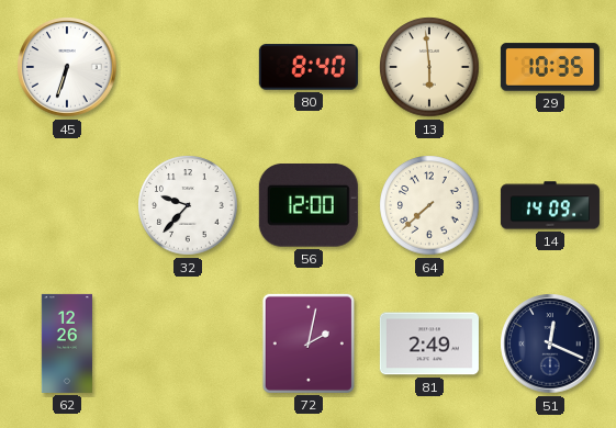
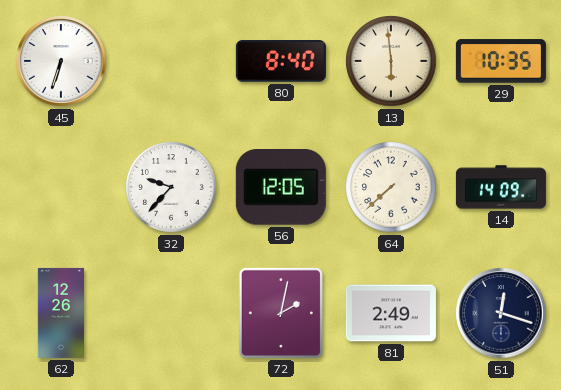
56: 12:00 -> 12:05 (281, 188)
51: 12:19 -> 12:18 (501, 313)
